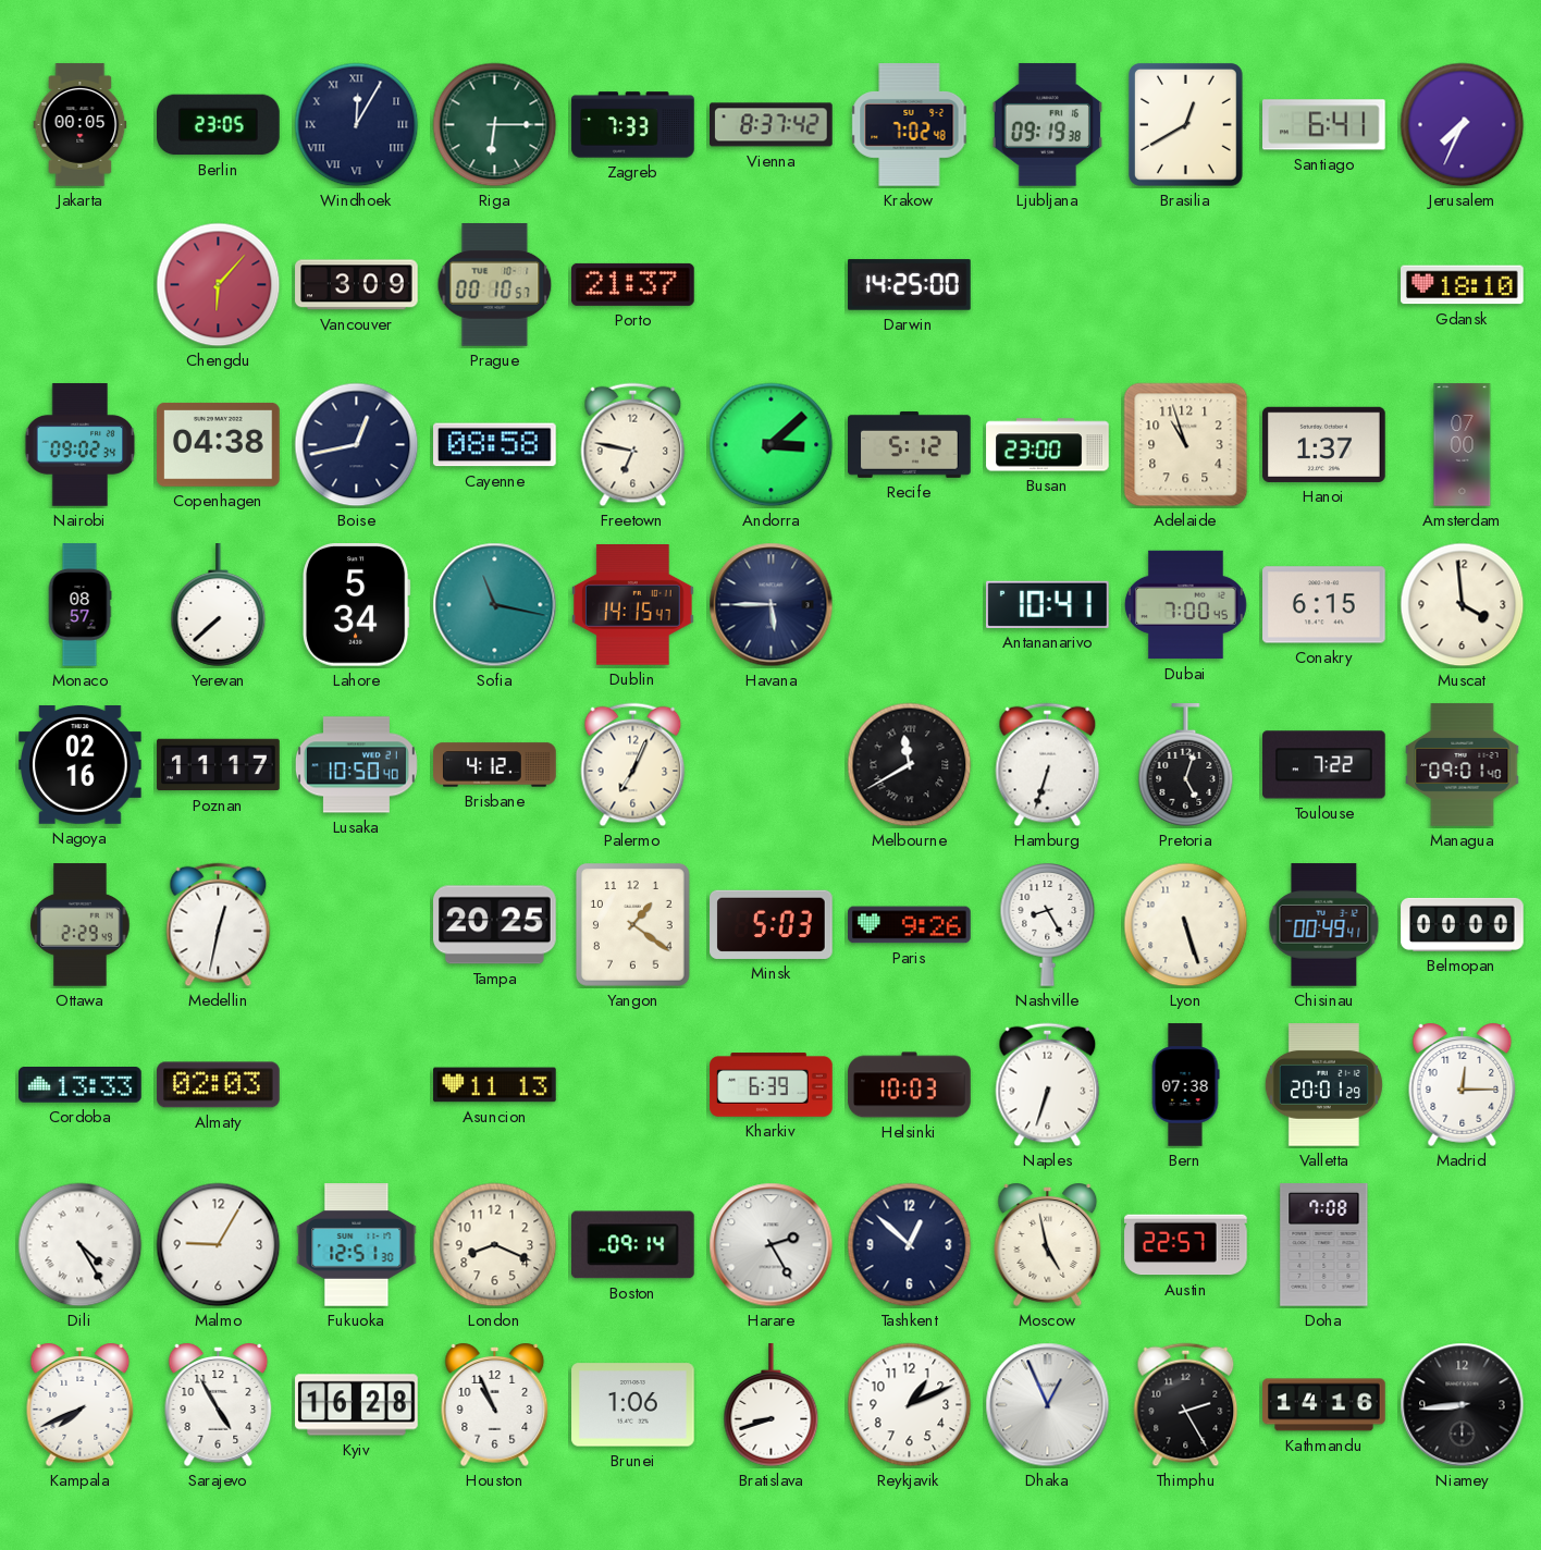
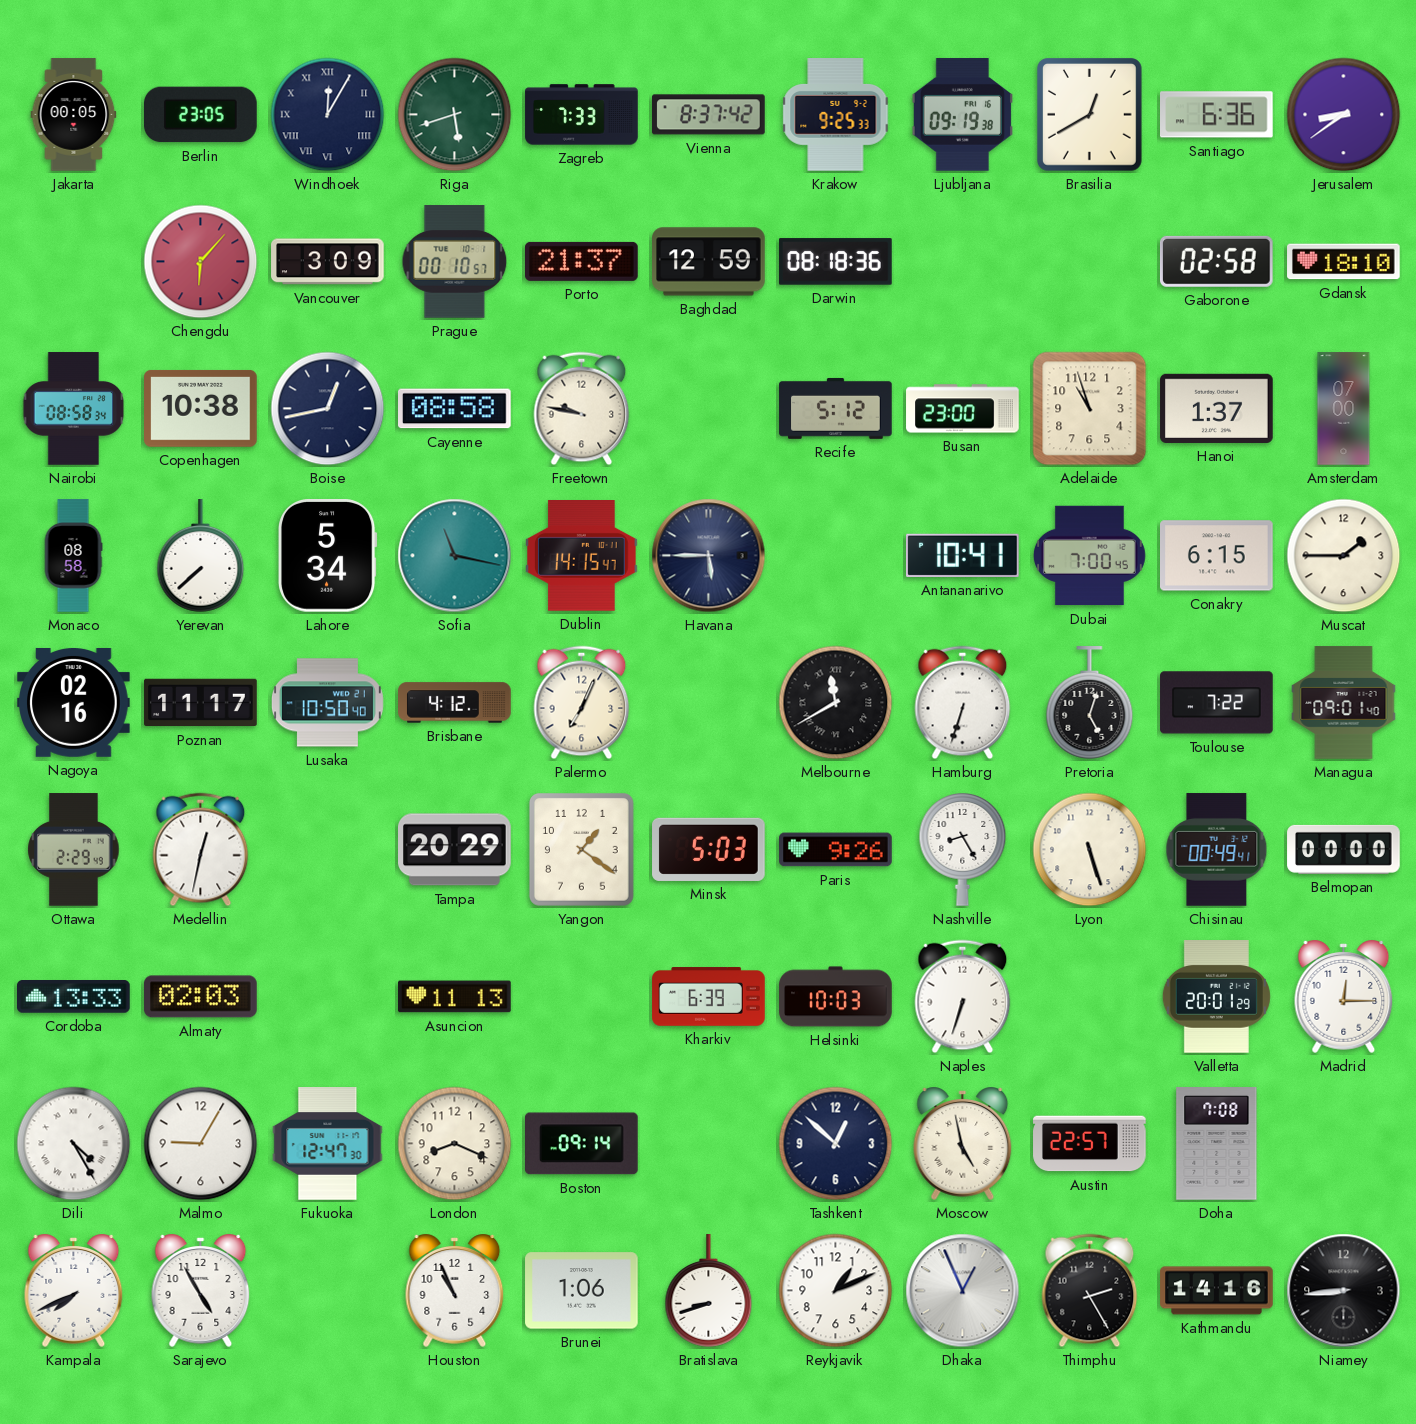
Riga: 6:15 -> 5:42 (455, 115)
Krakow: 7:02 -> 9:25 (836, 115)
Santiago: 6:41 -> 6:36 (1217, 115)
Jerusalem: 7:34 -> 8:39 (1344, 115)
Baghdad: none -> 12:59 (709, 262)
Darwin: 14:25 -> 08:18 (836, 262)
Gaborone: none -> 02:58 (1216, 261)
Nairobi: 09:02 -> 08:58 (74, 409)
Copenhagen: 04:38 -> 10:38 (201, 408)
Freetown: 6:47 -> 9:47 (582, 409)
Andorra: 3:08 -> none (772, 445)
Monaco: 08:57 -> 08:58 (73, 556)
Muscat: 3:59 -> 1:45 (1344, 556)
Tampa: 20:25 -> 20:29 (455, 850)
Bern: 07:38 -> none (1185, 1085)
Fukuoka: 12:51 -> 12:47 (328, 1144)
Harare: 2:25 -> none (772, 1245)
Kyiv: 16:28 -> none (357, 1405)
